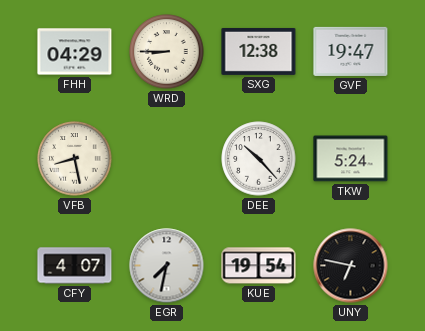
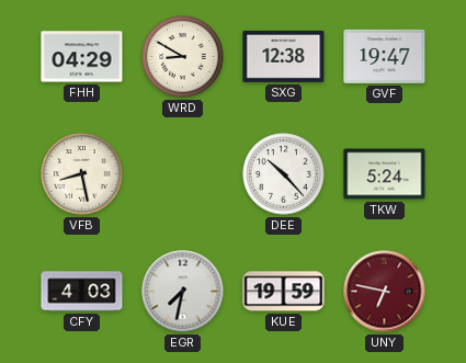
WRD: 8:45 -> 8:50 (183, 57)
CFY: 4:07 -> 4:03 (82, 292)
KUE: 19:54 -> 19:59 (284, 292)
UNY dial: black -> burgundy (385, 292)
